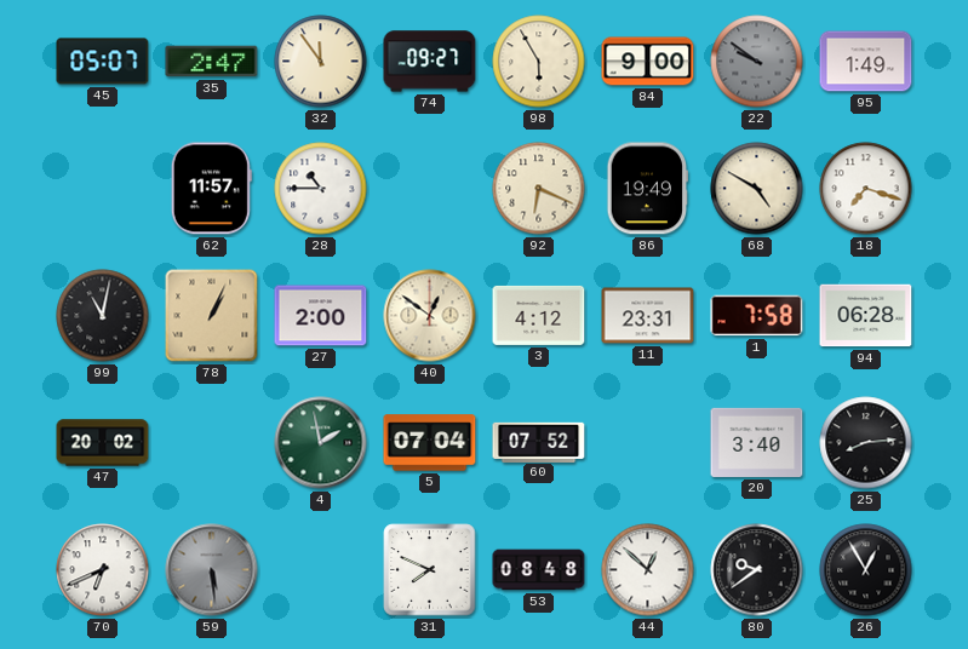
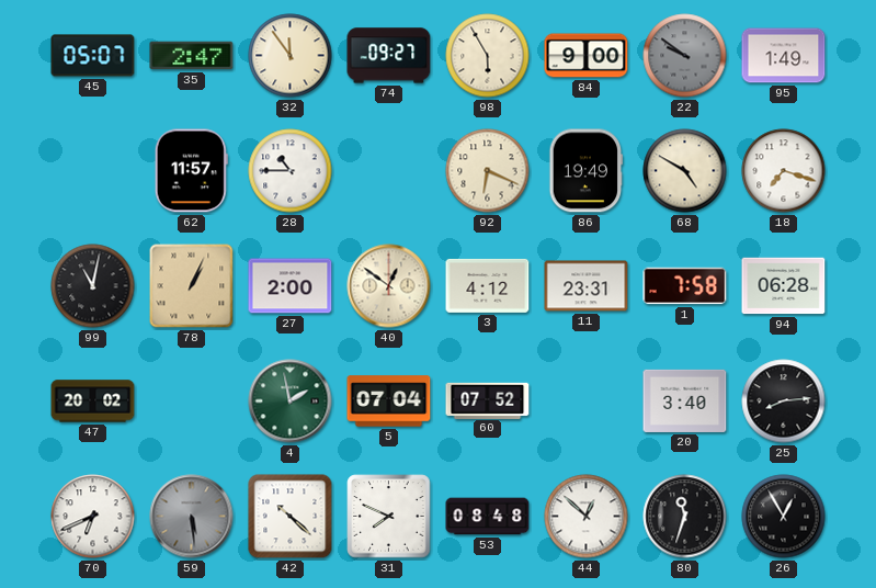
42: none -> 10:22 (291, 517)
80: 9:39 -> 11:33 (685, 517)
